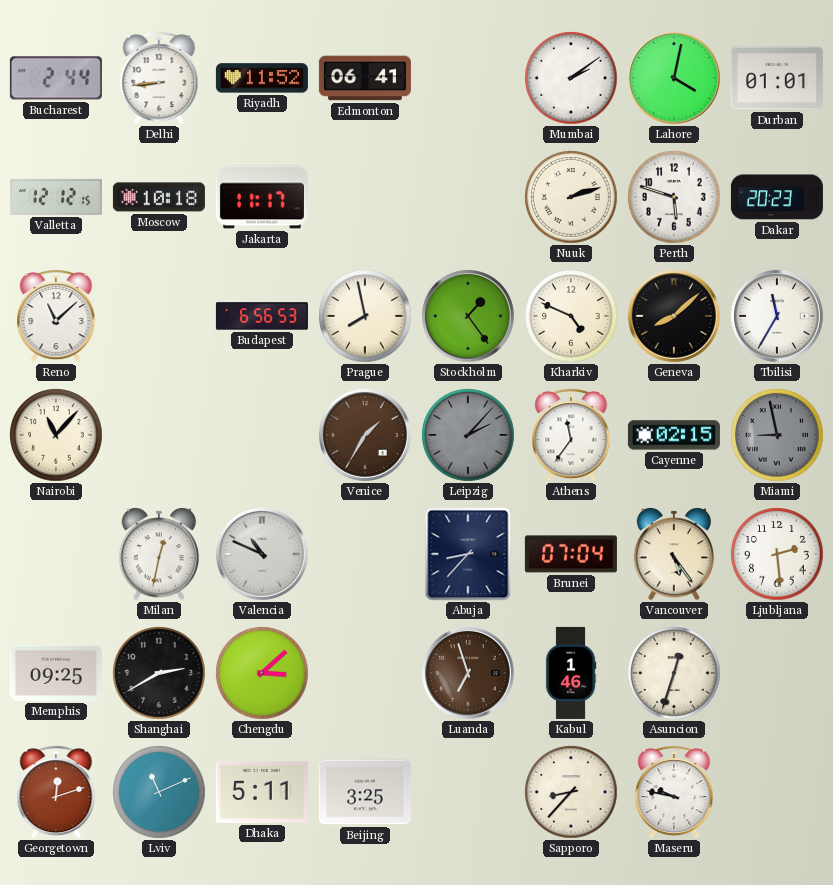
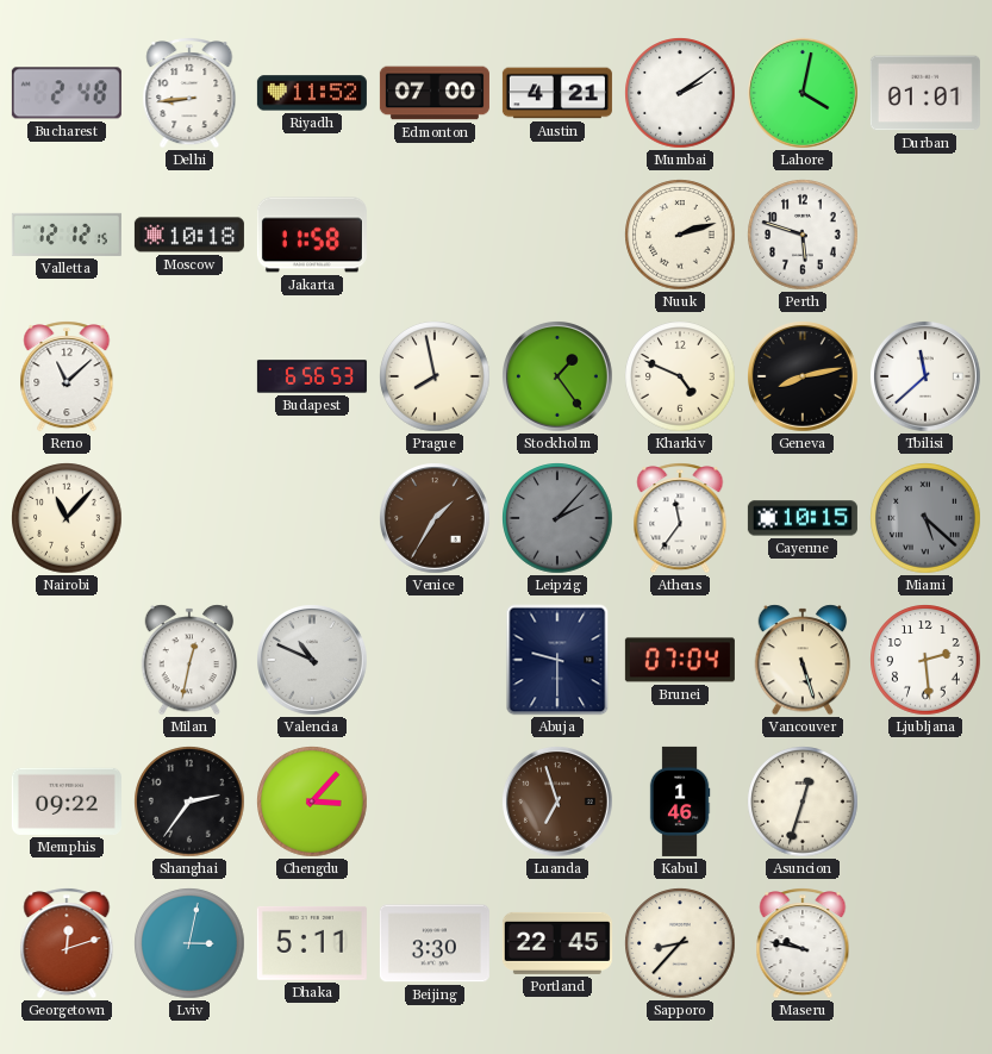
Bucharest: 2:44 -> 2:48 (67, 93)
Edmonton: 06:41 -> 07:00 (435, 93)
Austin: none -> 4:21 (557, 93)
Jakarta: 11:17 -> 11:58 (312, 235)
Dakar: 20:23 -> none (777, 197)
Geneva: 8:08 -> 8:13 (804, 378)
Tbilisi: 11:35 -> 11:38 (927, 378)
Cayenne: 02:15 -> 10:15 (803, 518)
Miami: 8:58 -> 5:22 (925, 518)
Abuja: 8:37 -> 9:30 (557, 660)
Vancouver: 5:24 -> 5:27 (803, 660)
Memphis: 09:25 -> 09:22 (67, 802)
Shanghai: 2:40 -> 2:36 (189, 802)
Chengdu: 3:08 -> 3:07 (312, 802)
Lviv: 11:11 -> 3:02 (189, 943)
Beijing: 3:25 -> 3:30 (435, 943)
Portland: none -> 22:45 (557, 943)
